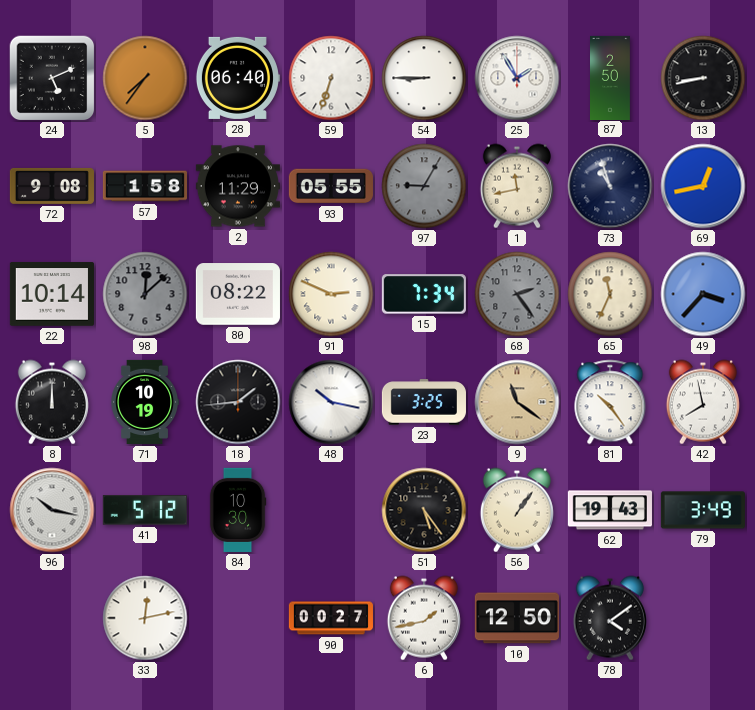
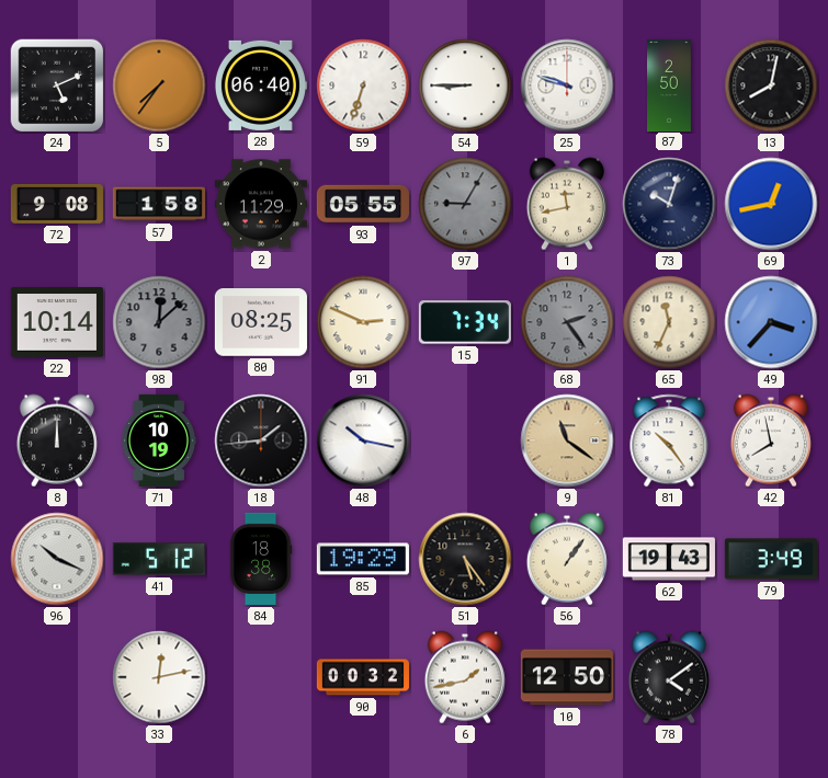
25: 1:55 -> 9:48 (567, 85)
13: 8:43 -> 8:02 (771, 85)
73: 10:57 -> 10:03 (669, 204)
80: 08:22 -> 08:25 (261, 322)
23: 3:25 -> none (424, 402)
96: 10:17 -> 10:19 (57, 559)
84: 10:30 -> 18:38 (261, 559)
85: none -> 19:29 (363, 559)
90: 00:27 -> 00:32 (363, 677)
